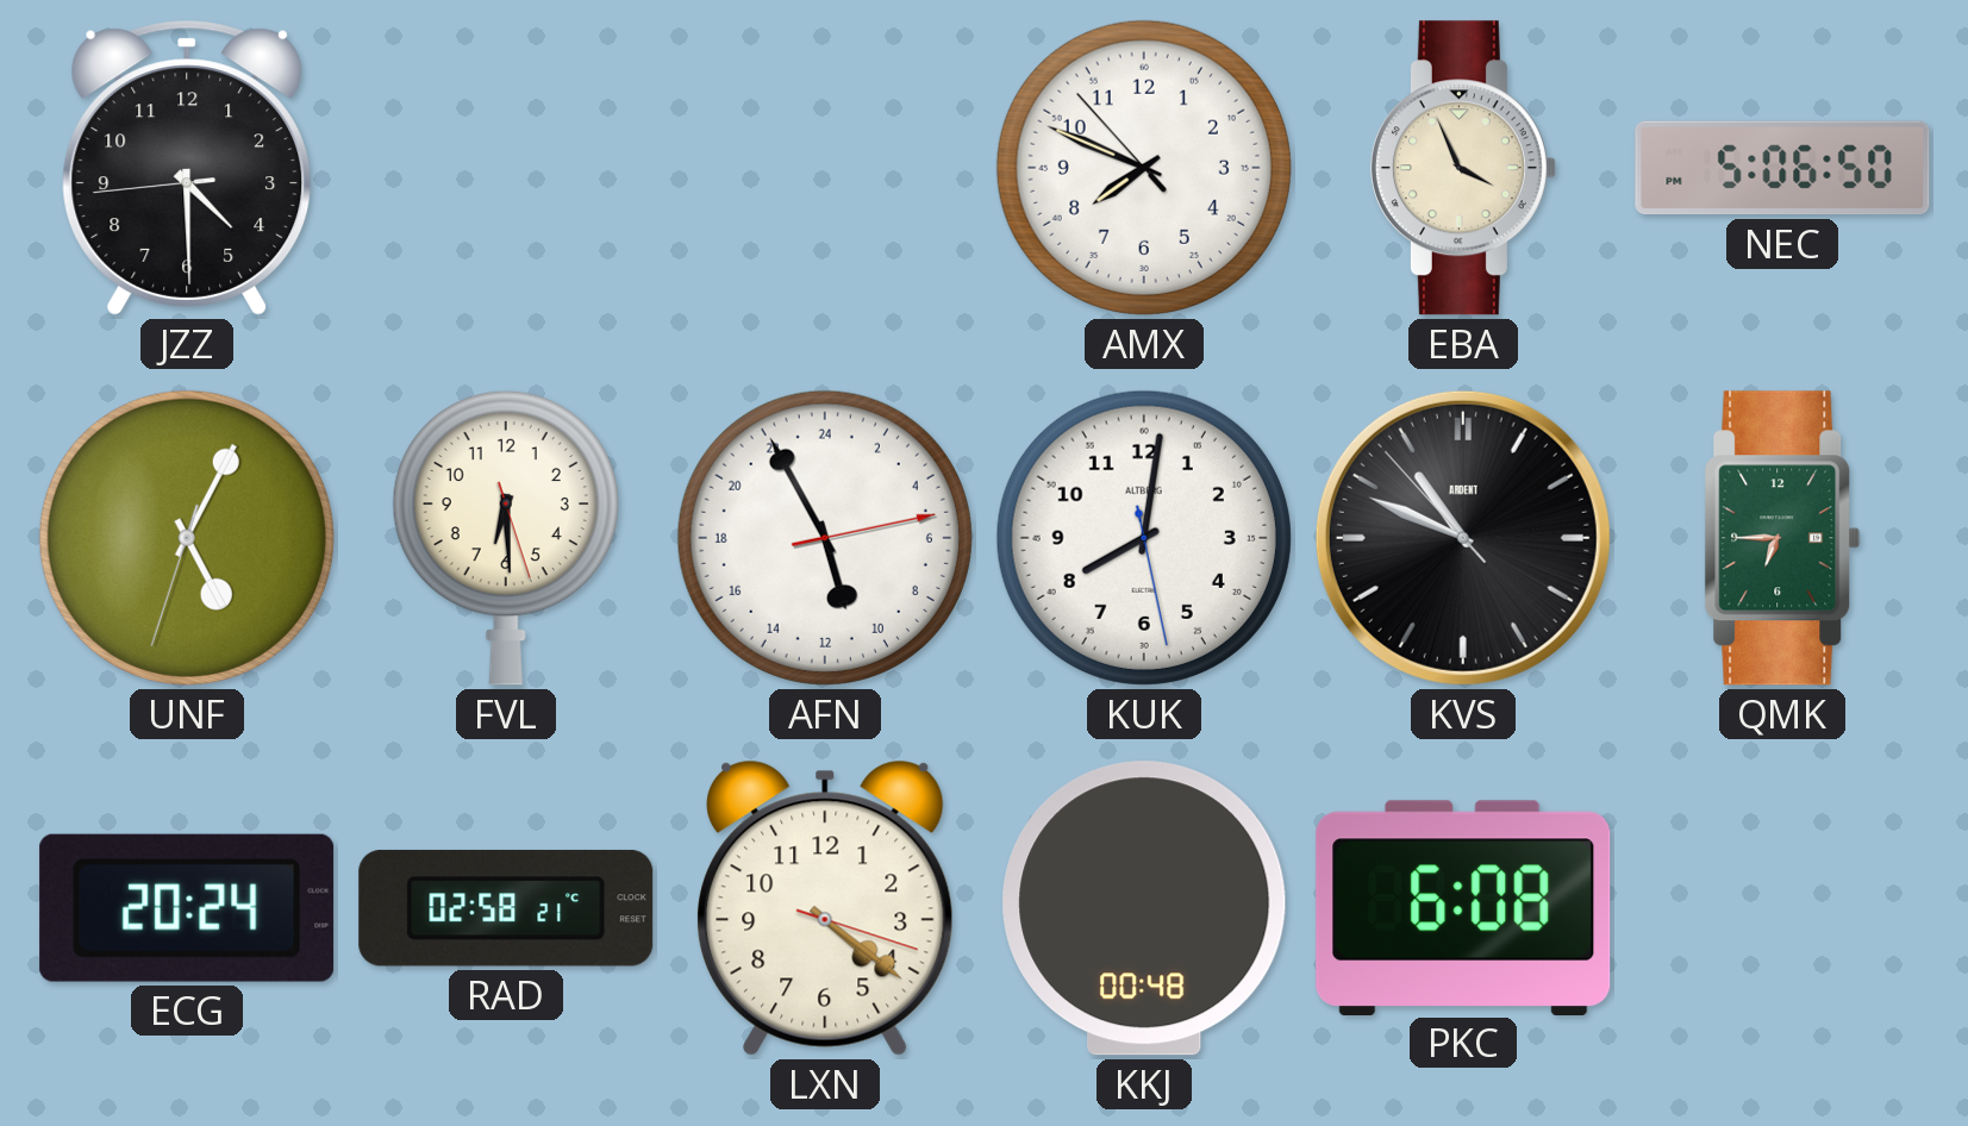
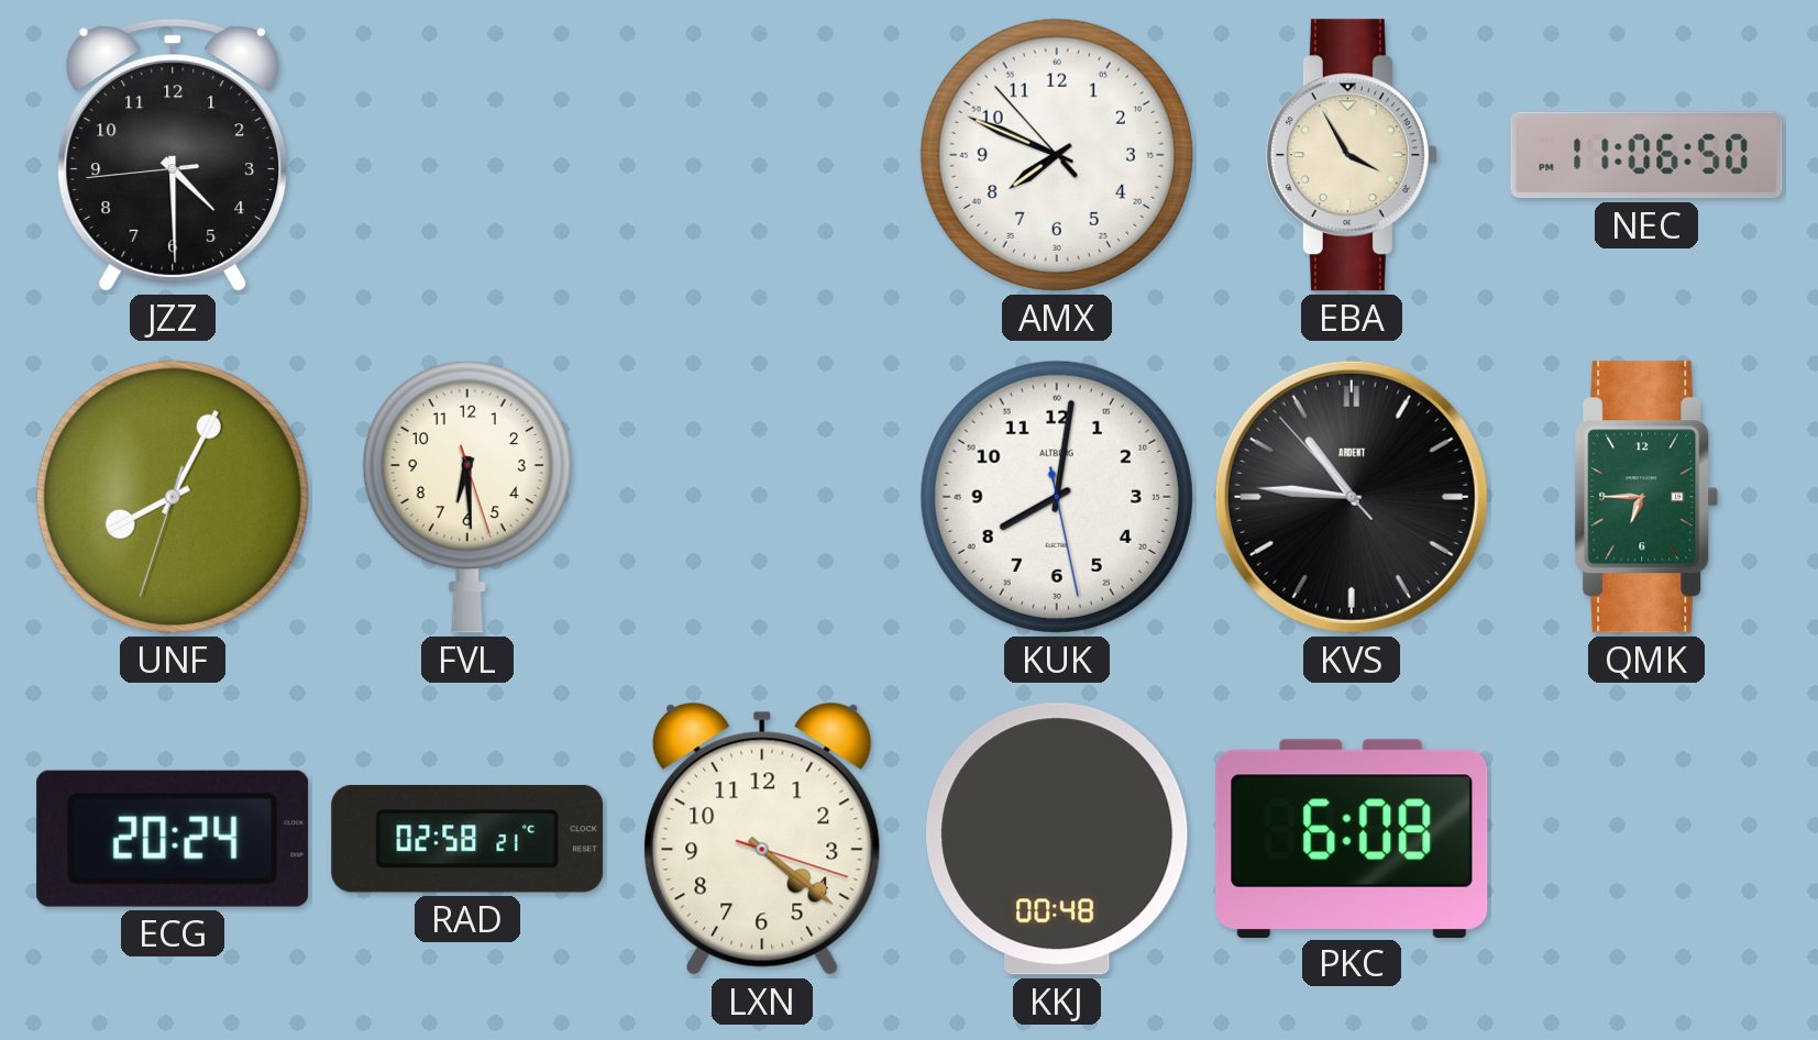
EBA: 3:56 -> 3:55 (1352, 155)
NEC: 5:06 -> 11:06 (1646, 155)
UNF: 5:04 -> 8:04 (173, 497)
AFN: 10:55 -> none (825, 538)
KVS: 10:48 -> 10:45 (1352, 497)
